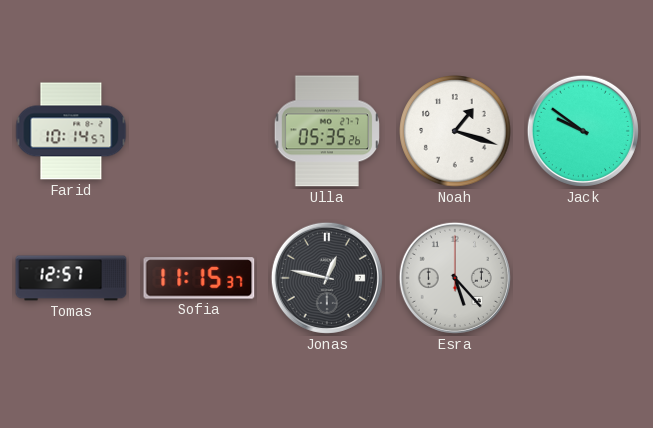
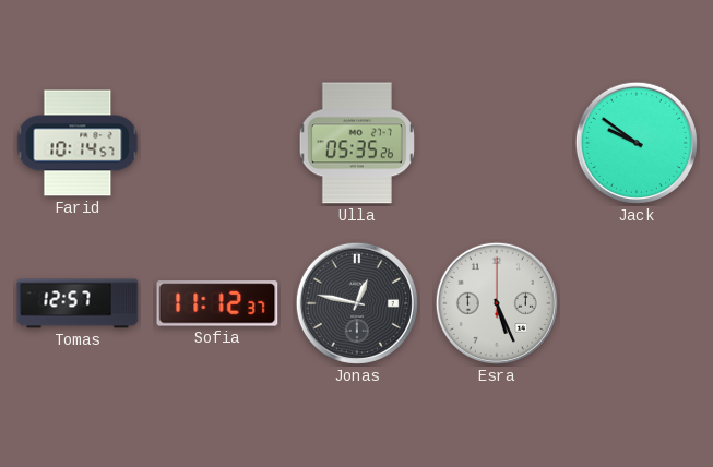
Noah: 1:18 -> none (455, 131)
Sofia: 11:15 -> 11:12 (217, 303)
Esra: 5:23 -> 5:26 (497, 303)
